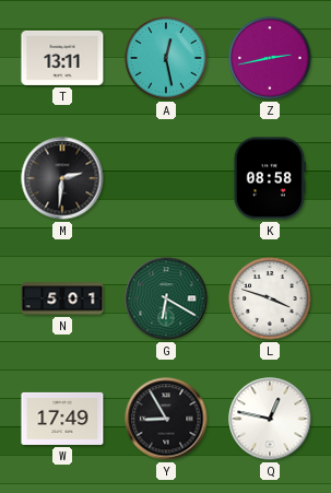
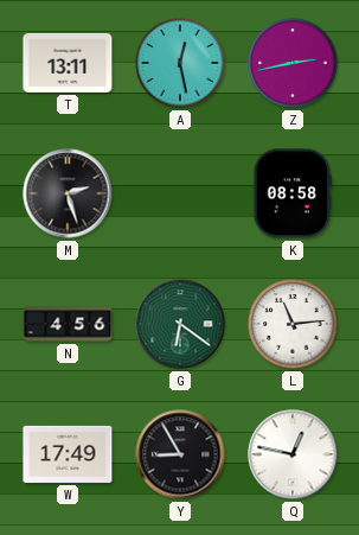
M: 2:31 -> 2:27 (68, 193)
N: 5:01 -> 4:56 (68, 324)
G: 6:20 -> 6:21 (180, 324)
L: 3:48 -> 11:14 (293, 324)
